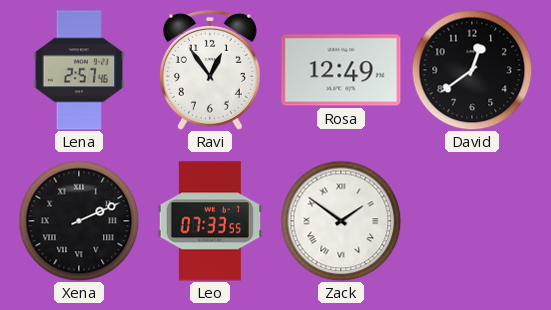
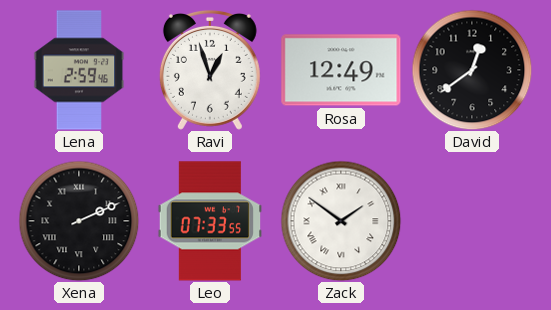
Lena: 2:57 -> 2:59 (79, 70)
Ravi: 12:54 -> 12:57 (210, 70)
